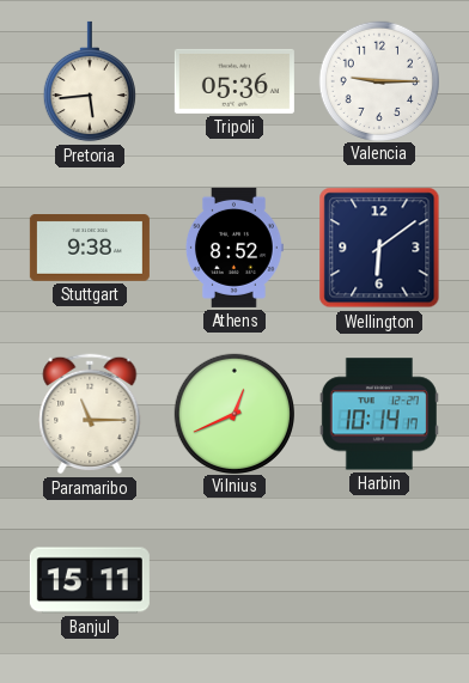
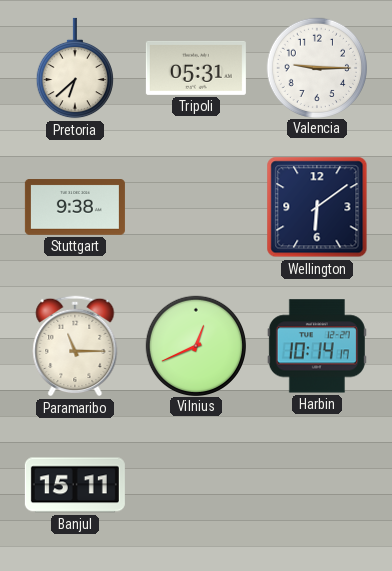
Pretoria: 5:44 -> 6:38 (75, 68)
Tripoli: 05:36 -> 05:31 (196, 68)
Athens: 8:52 -> none (234, 248)
